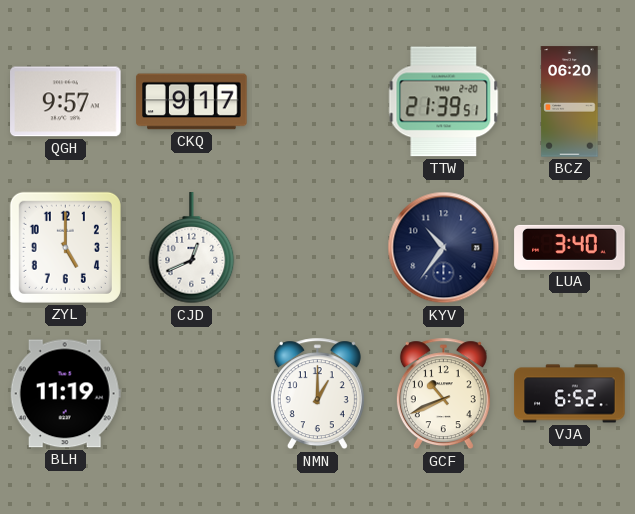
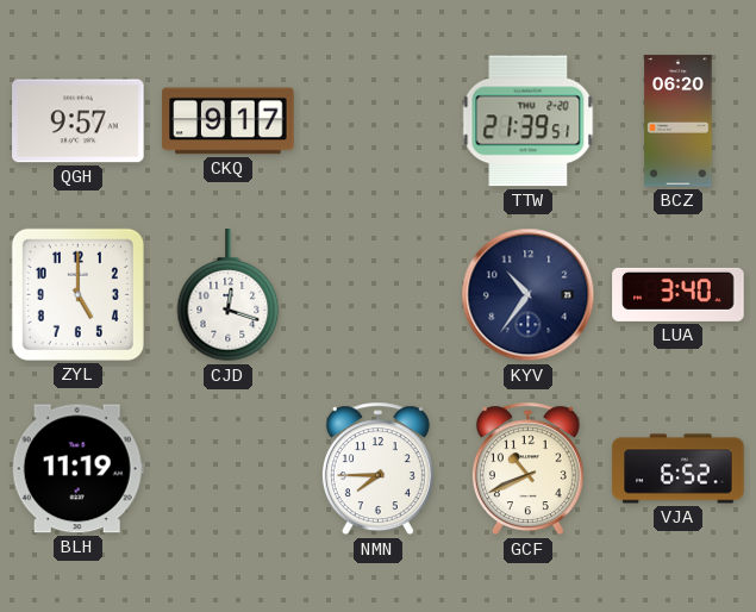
CJD: 12:41 -> 12:18 (229, 295)
NMN: 1:00 -> 7:45 (377, 469)
